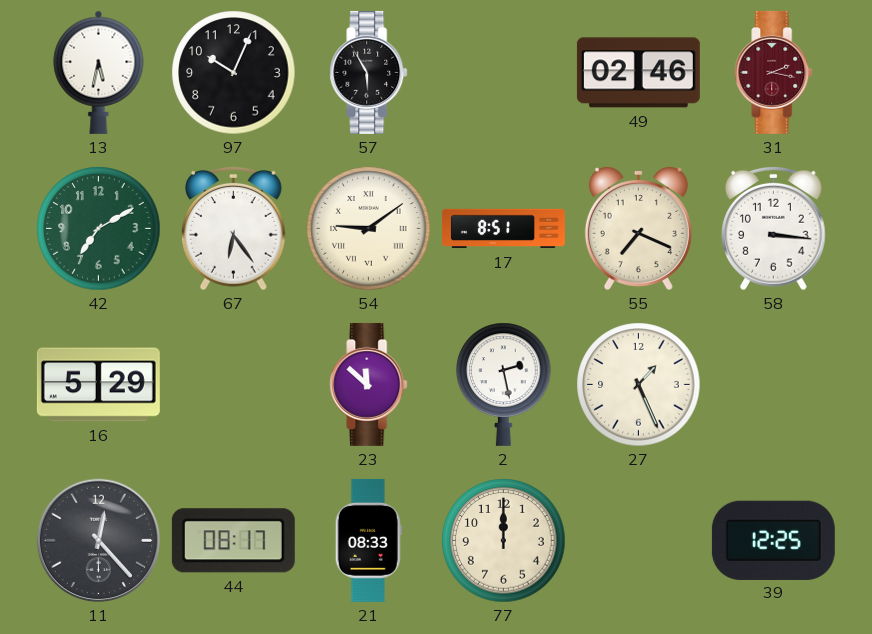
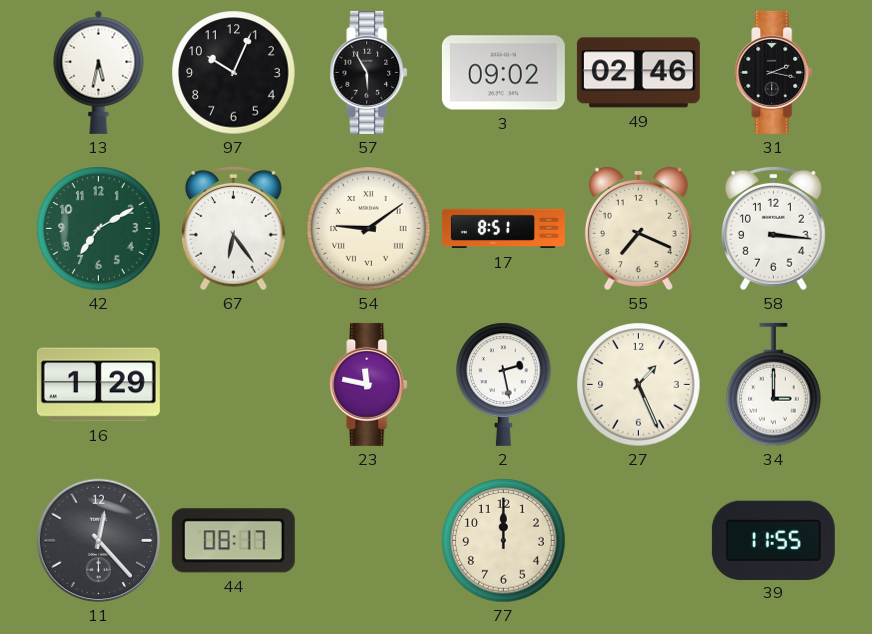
3: none -> 09:02 (503, 73)
31 dial: burgundy -> black (774, 72)
16: 5:29 -> 1:29 (98, 385)
23: 11:52 -> 11:47 (369, 384)
34: none -> 3:00 (774, 385)
21: 08:33 -> none (368, 540)
39: 12:25 -> 11:55 (773, 540)
